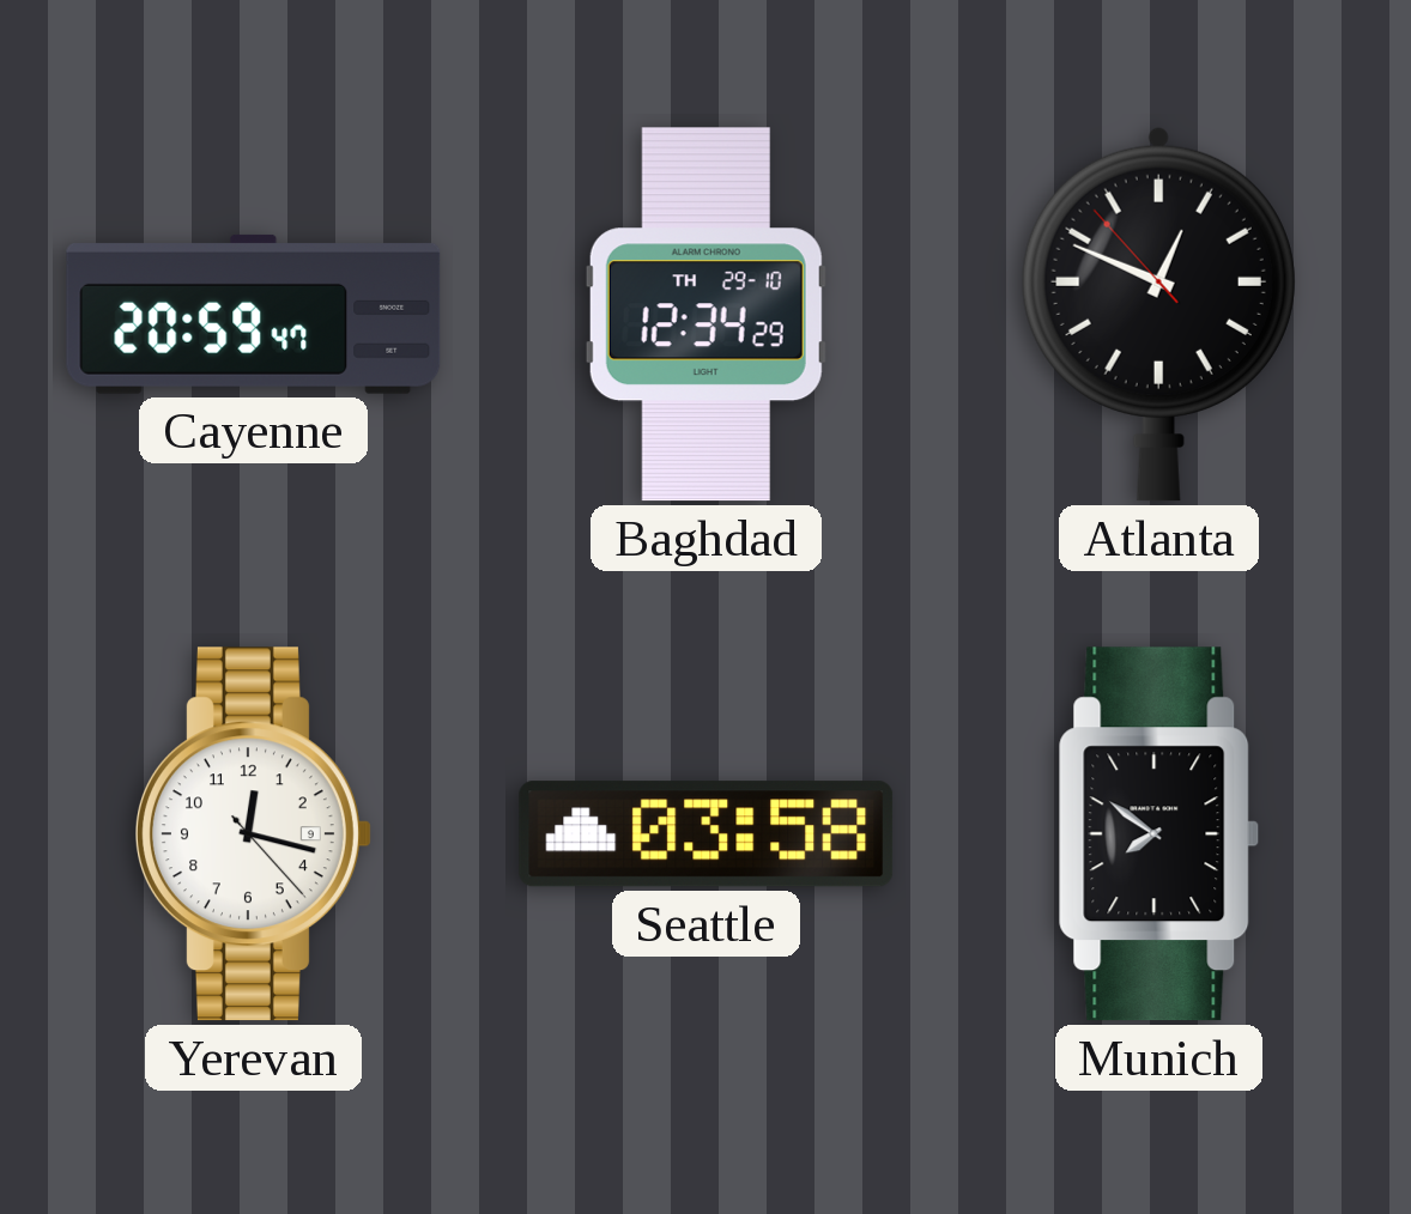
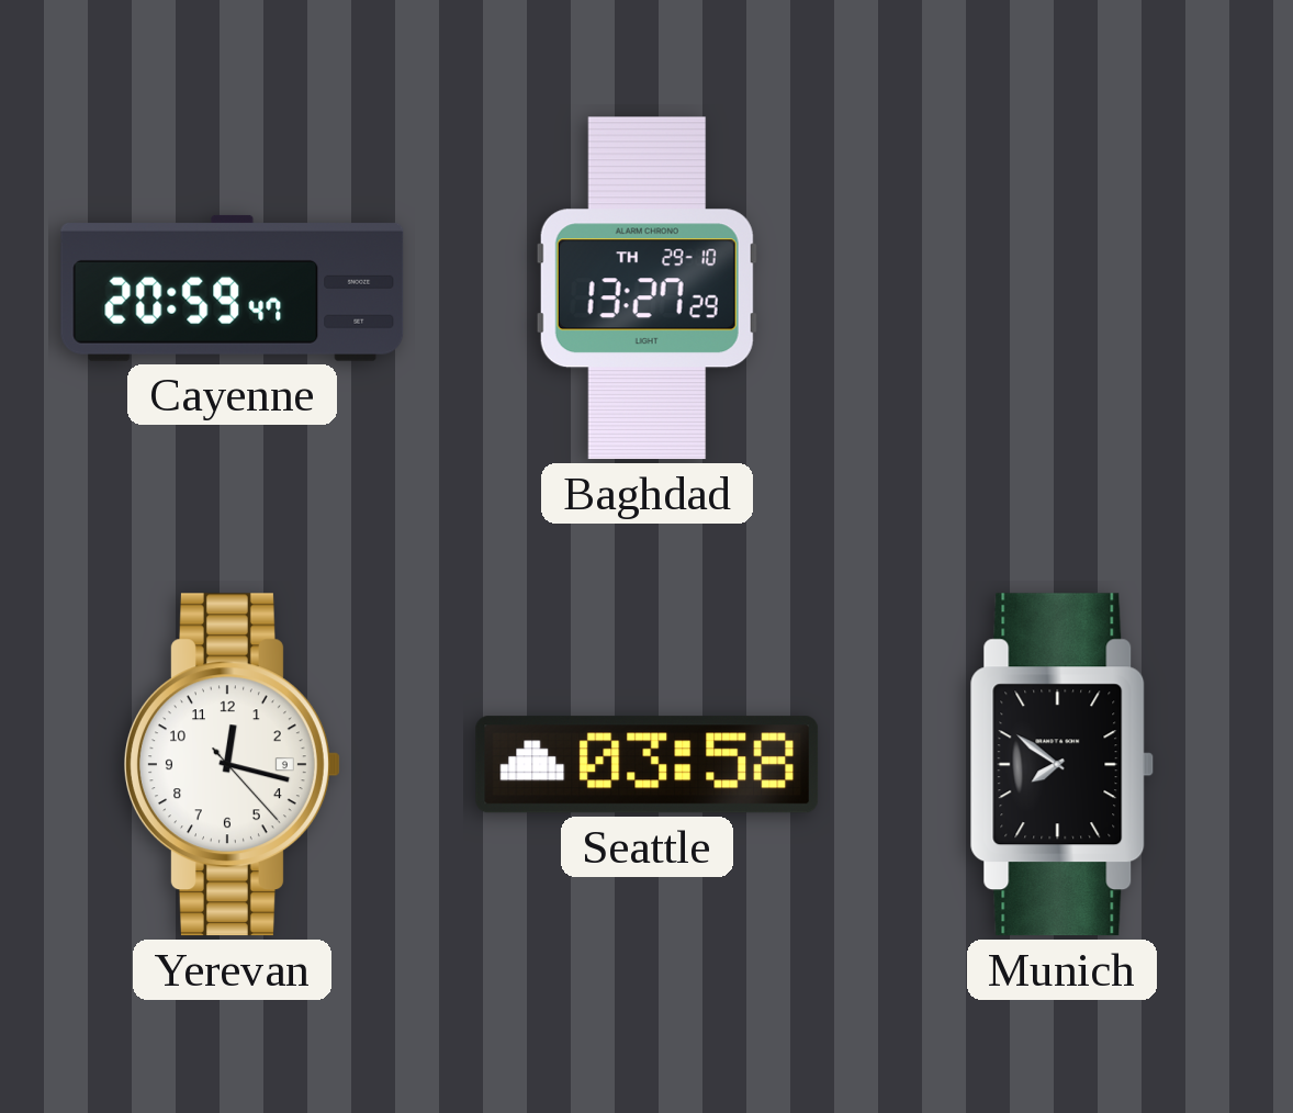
Baghdad: 12:34 -> 13:27 (646, 289)
Atlanta: 12:48 -> none (1158, 314)
